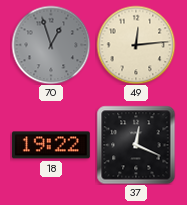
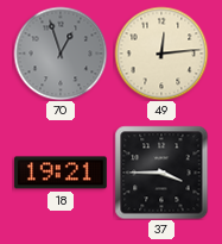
18: 19:22 -> 19:21 (61, 173)
37: 12:19 -> 3:45 (161, 173)
